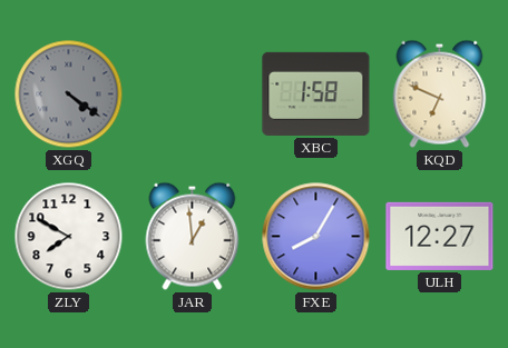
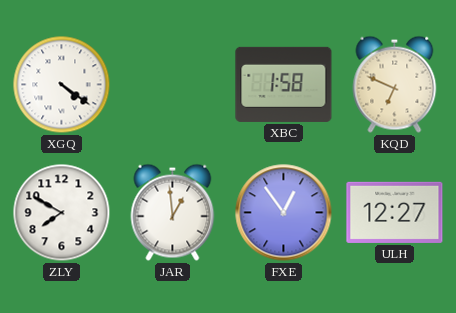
XGQ dial: grey -> white (62, 85)
FXE: 8:05 -> 12:54 (284, 213)
